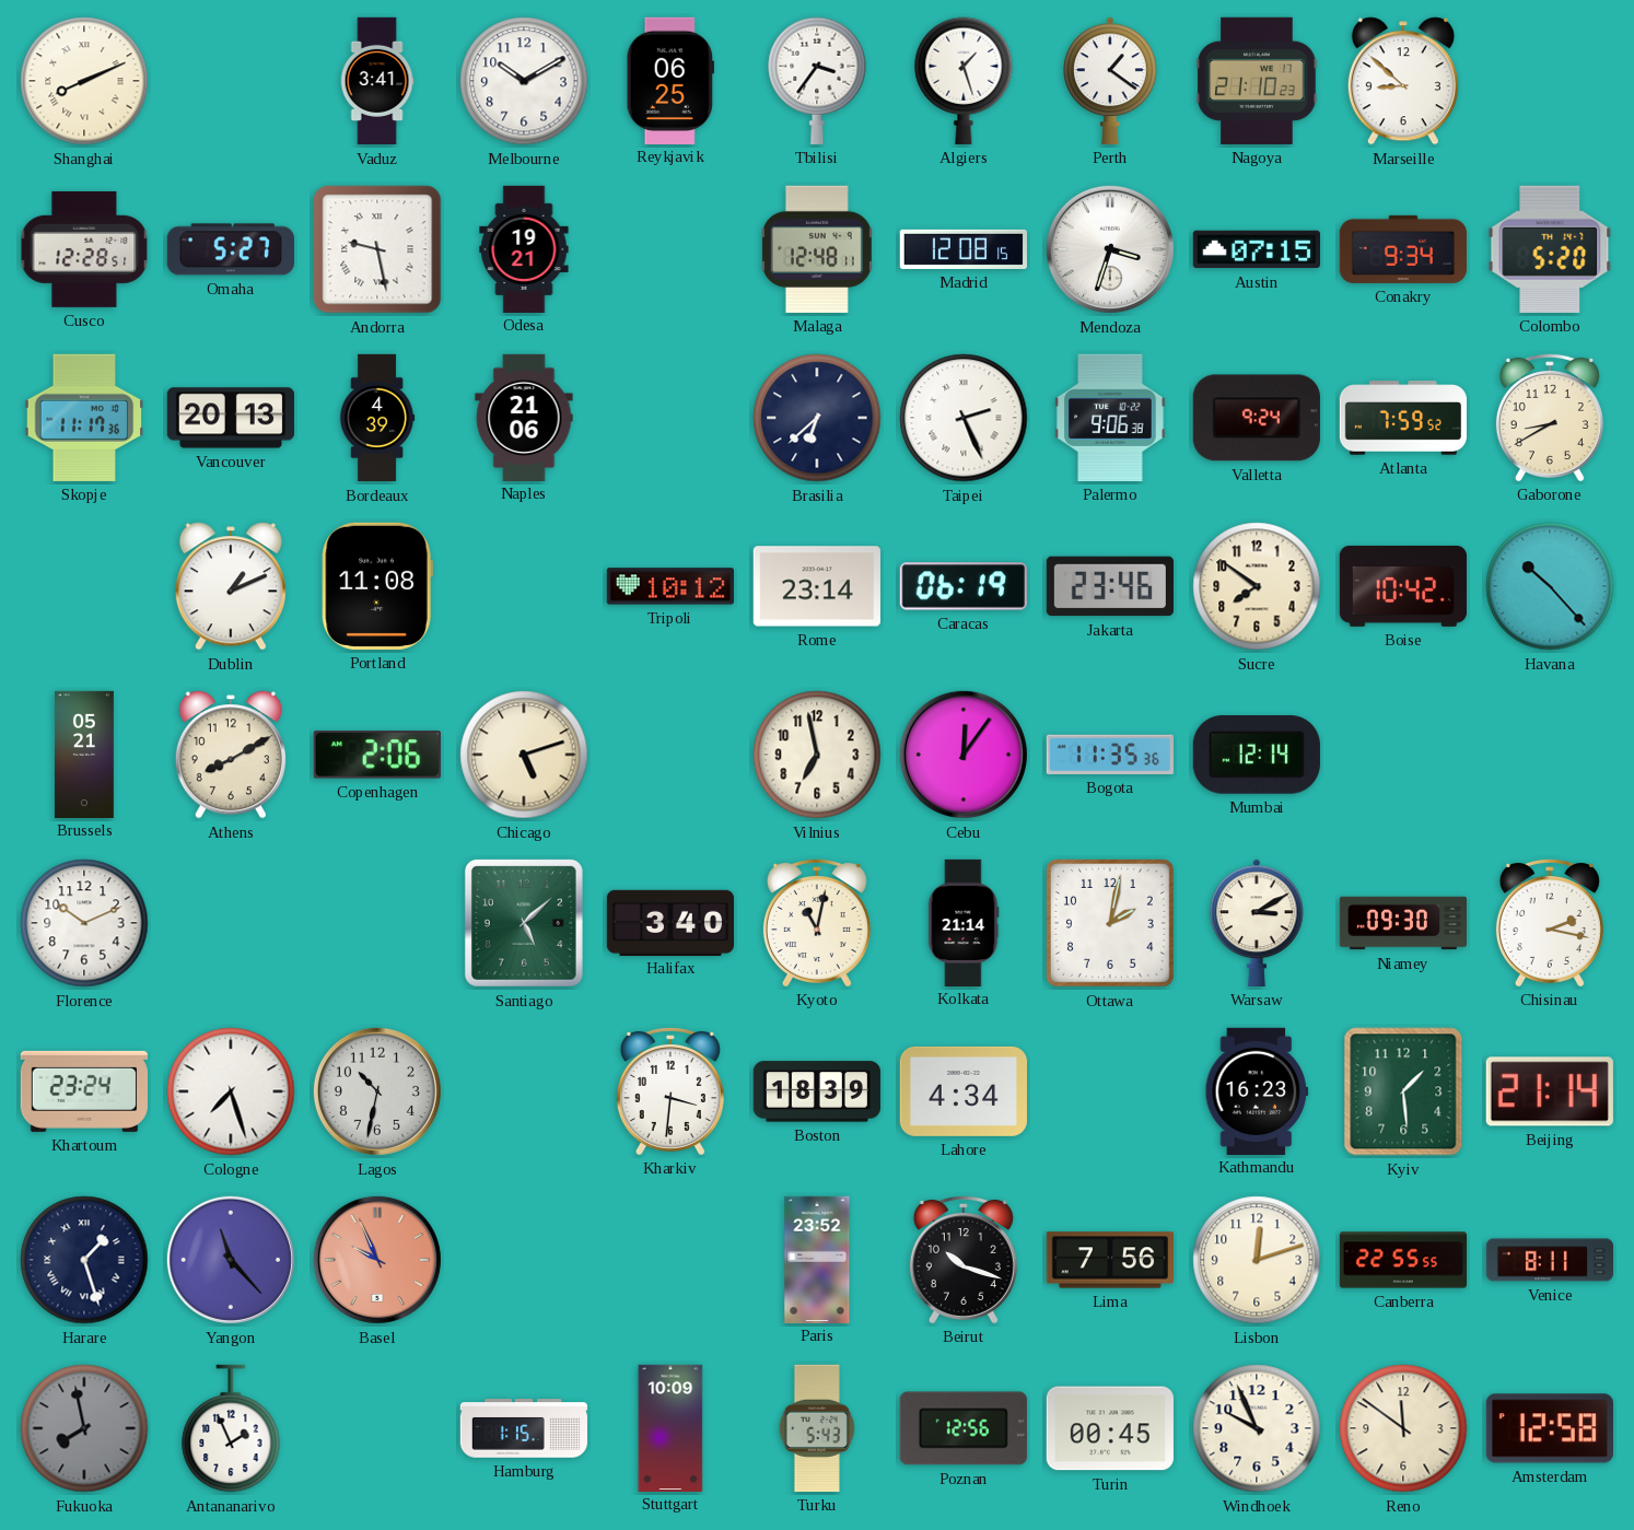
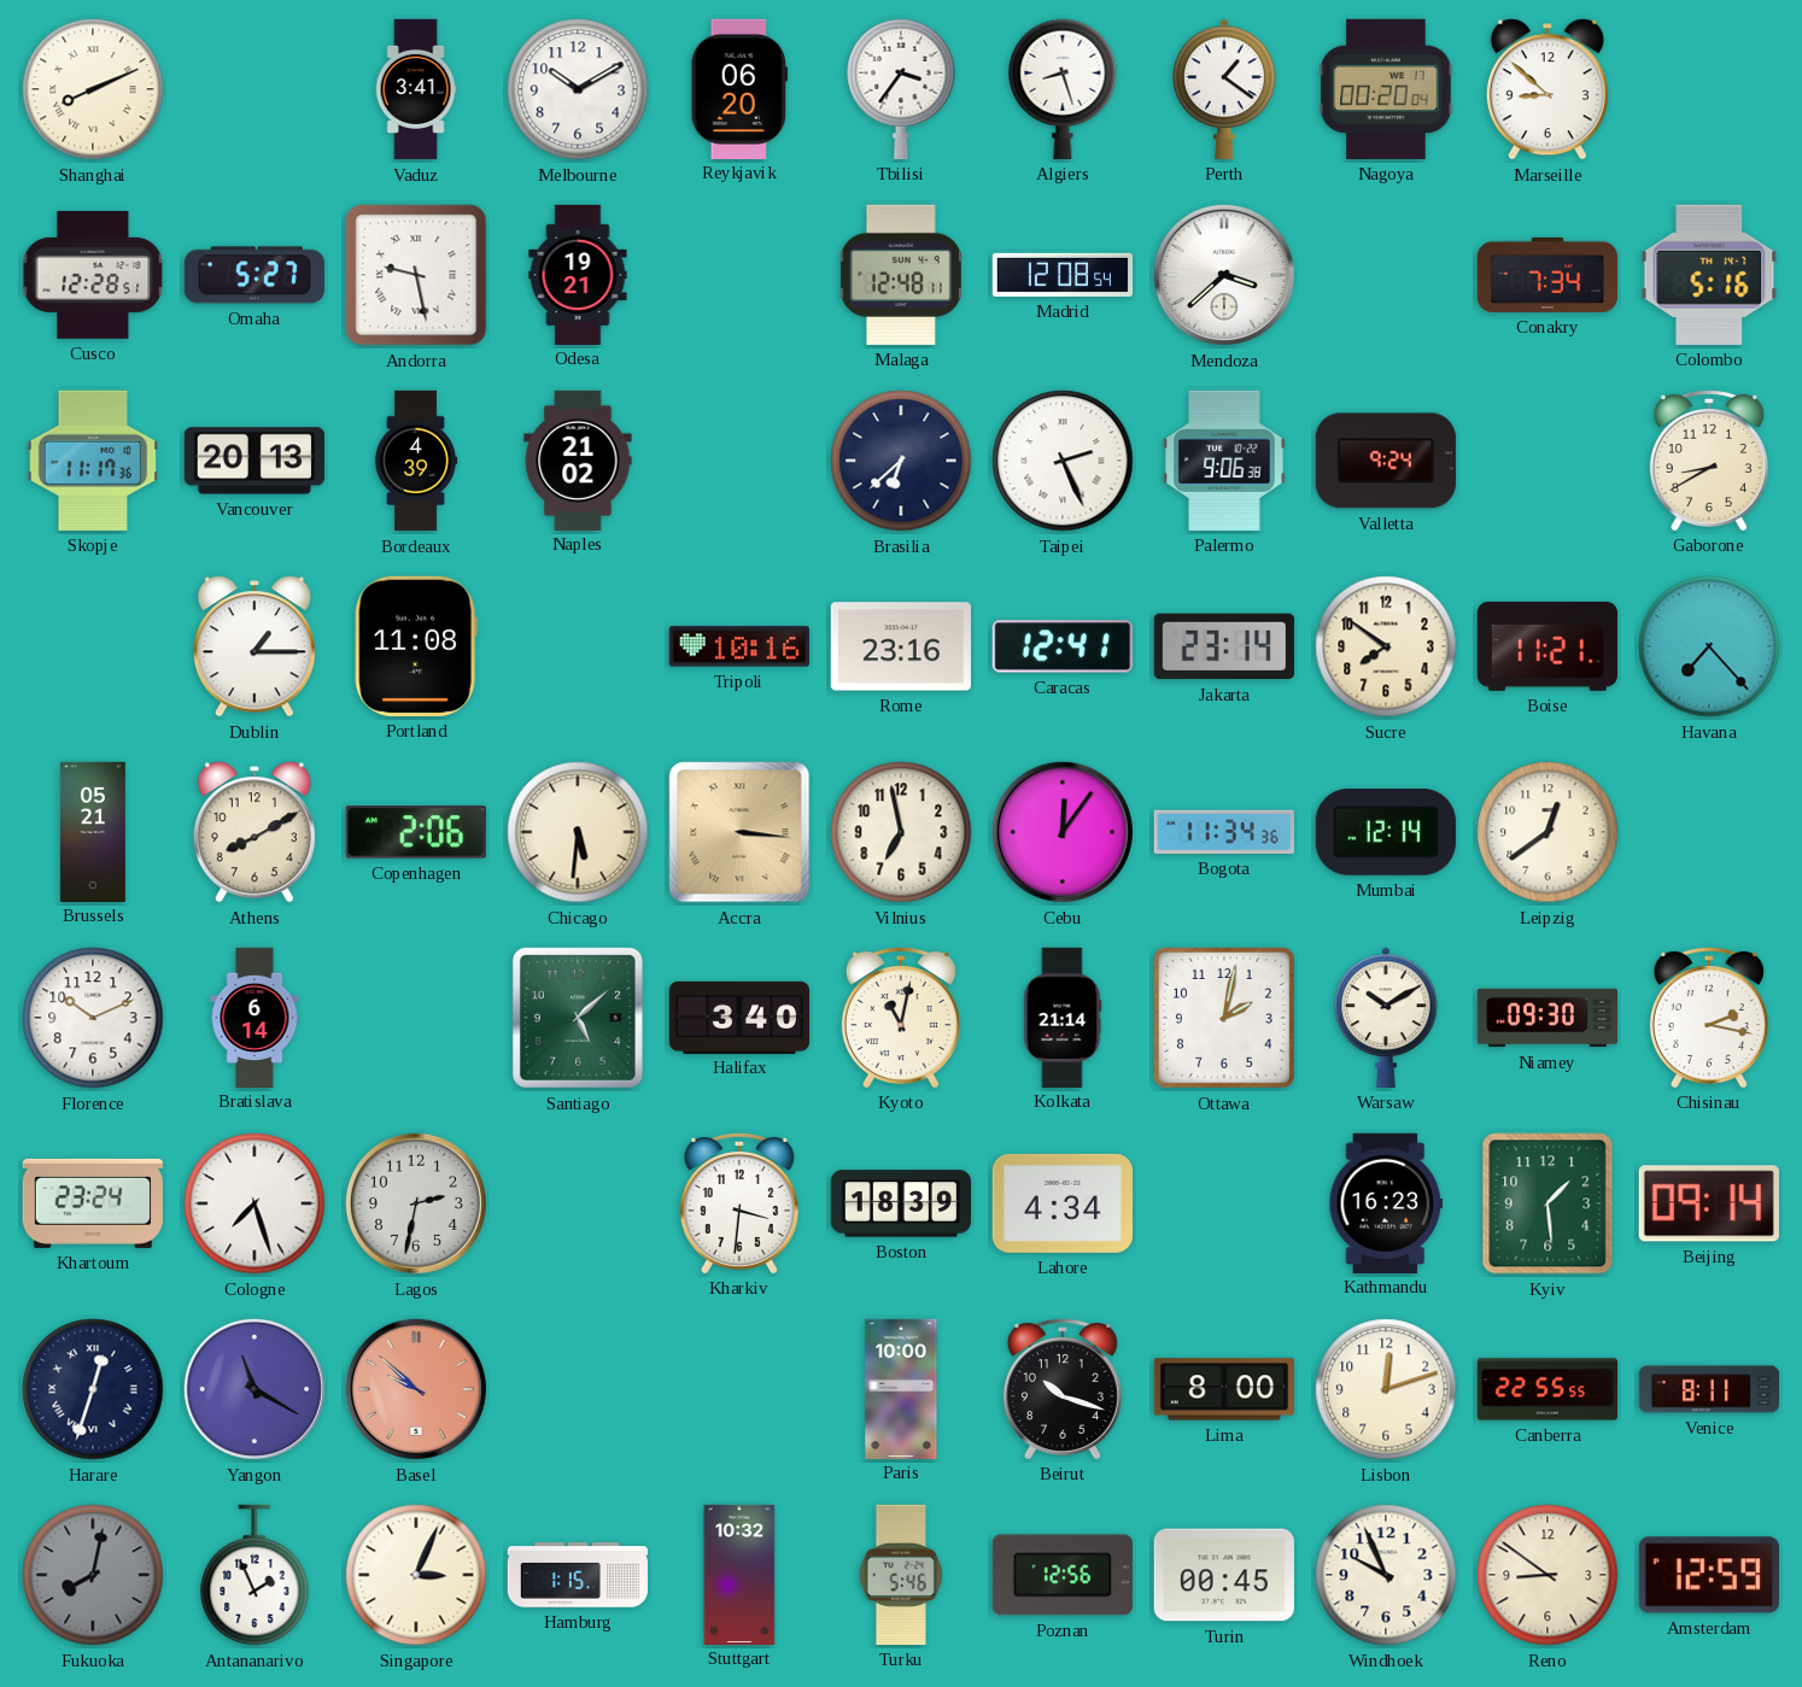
Reykjavik: 06:25 -> 06:20 (739, 88)
Algiers: 1:27 -> 8:27 (1063, 89)
Nagoya: 21:10 -> 00:20 (1386, 89)
Madrid: 12:08:15 -> 12:08:54 (1061, 275)
Mendoza: 3:33 -> 3:38 (1224, 275)
Austin: 07:15 -> none (1257, 249)
Conakry: 9:34 -> 7:34 (1548, 275)
Colombo: 5:20 -> 5:16 (1709, 275)
Naples: 21:06 -> 21:02 (578, 459)
Atlanta: 7:59 -> none (1402, 418)
Dublin: 1:11 -> 1:15 (254, 646)
Tripoli: 10:12 -> 10:16 (739, 646)
Rome: 23:14 -> 23:16 (901, 646)
Caracas: 06:19 -> 12:41 (1063, 646)
Jakarta: 23:46 -> 23:14 (1224, 646)
Boise: 10:42 -> 11:21 (1548, 646)
Havana: 10:23 -> 7:23 (1709, 646)
Chicago: 5:12 -> 5:31 (578, 832)
Accra: none -> 3:16 (739, 832)
Bogota: 11:35 -> 11:34 (1224, 832)
Leipzig: none -> 12:39 (1548, 832)
Bratislava: none -> 6:14 (254, 1017)
Warsaw: 3:10 -> 10:10 (1386, 1018)
Lagos: 10:32 -> 2:32 (416, 1203)
Beijing: 21:14 -> 09:14 (1709, 1203)
Harare: 1:27 -> 12:33 (93, 1389)
Yangon: 11:23 -> 11:20 (254, 1389)
Basel: 9:56 -> 9:52 (416, 1389)
Paris: 23:52 -> 10:00 (901, 1388)
Lima: 7:56 -> 8:00 (1223, 1389)
Fukuoka: 7:58 -> 8:02 (93, 1575)
Singapore: none -> 3:04 (416, 1575)
Stuttgart: 10:09 -> 10:32 (739, 1574)
Turku: 5:43 -> 5:46 (901, 1575)
Reno: 11:51 -> 8:51 (1548, 1575)
Amsterdam: 12:58 -> 12:59 (1709, 1575)
